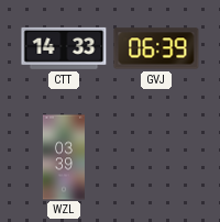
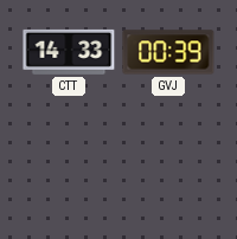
GVJ: 06:39 -> 00:39 (168, 52)
WZL: 03:39 -> none (64, 157)
